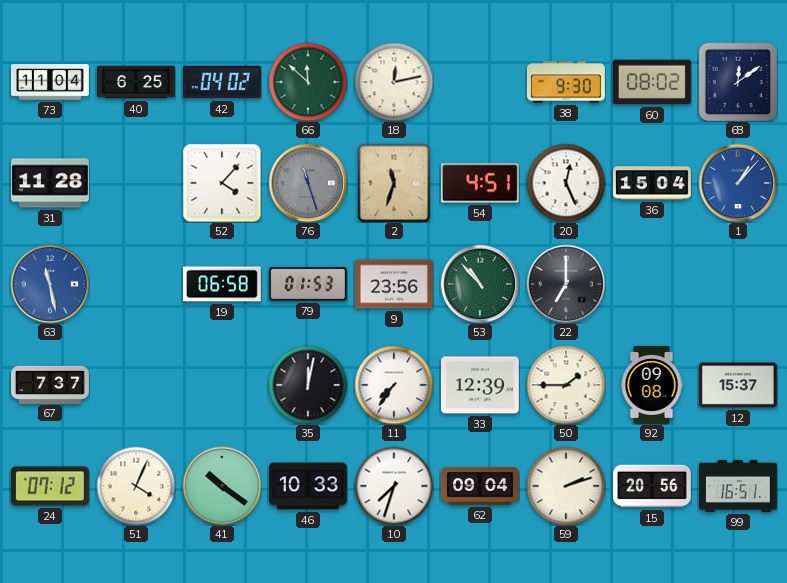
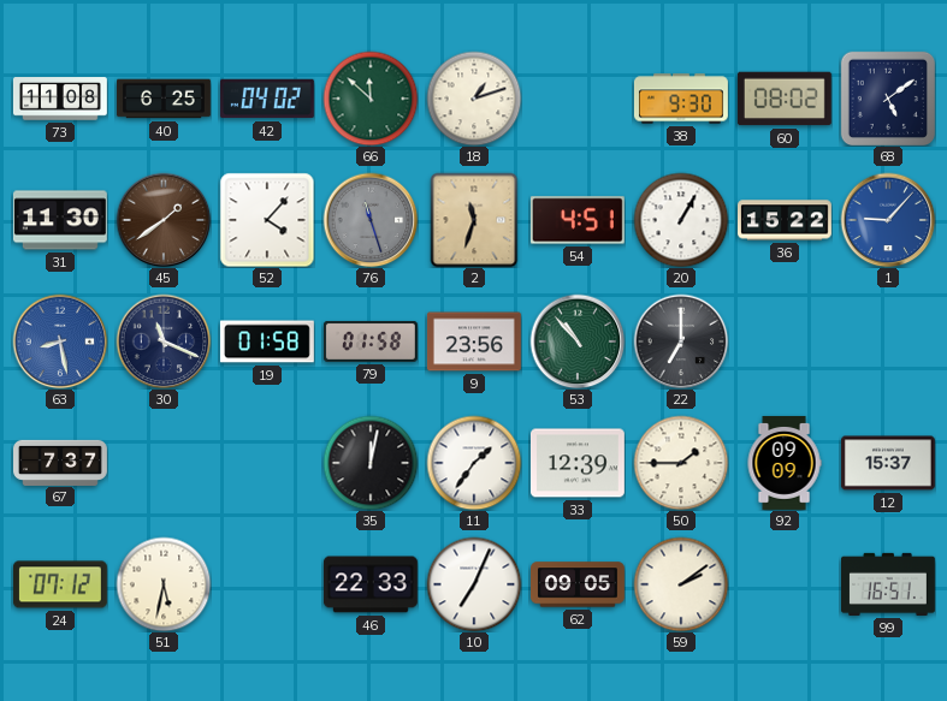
73: 11:04 -> 11:08 (60, 99)
18: 12:13 -> 1:12 (474, 99)
68: 12:09 -> 5:09 (887, 97)
31: 11:28 -> 11:30 (60, 220)
45: none -> 1:39 (164, 220)
20: 12:26 -> 1:05 (681, 220)
36: 15:04 -> 15:22 (786, 220)
1: 1:07 -> 9:07 (888, 220)
63: 11:28 -> 8:28 (60, 341)
30: none -> 11:19 (164, 341)
19: 06:58 -> 01:58 (267, 341)
79: 01:53 -> 01:58 (371, 341)
11: 7:36 -> 1:36 (474, 463)
92: 09:08 -> 09:09 (785, 463)
51: 4:04 -> 5:32 (164, 584)
41: 10:21 -> none (222, 486)
46: 10:33 -> 22:33 (371, 584)
10: 7:33 -> 7:04 (474, 584)
62: 09:04 -> 09:05 (579, 584)
59: 2:12 -> 2:09 (681, 584)
15: 20:56 -> none (652, 486)
